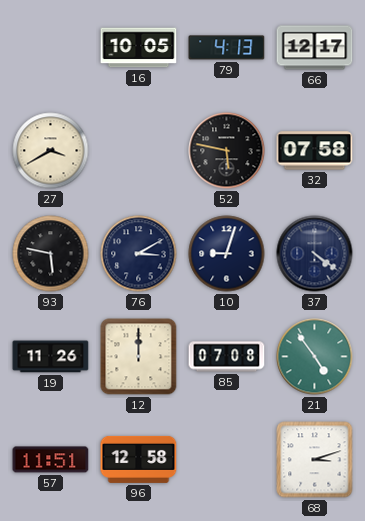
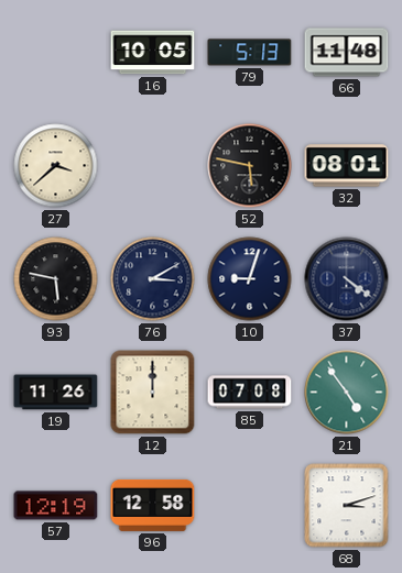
79: 4:13 -> 5:13 (250, 53)
66: 12:17 -> 11:48 (347, 53)
27: 3:40 -> 3:38 (56, 166)
32: 07:58 -> 08:01 (347, 166)
57: 11:51 -> 12:19 (56, 506)
